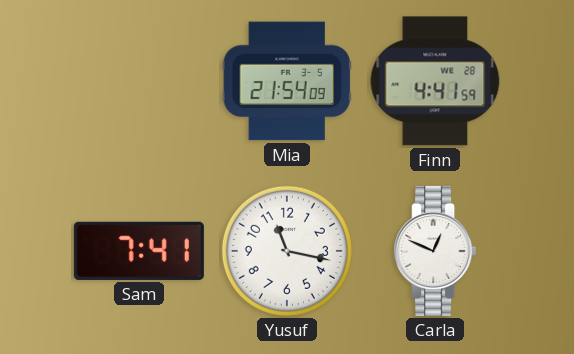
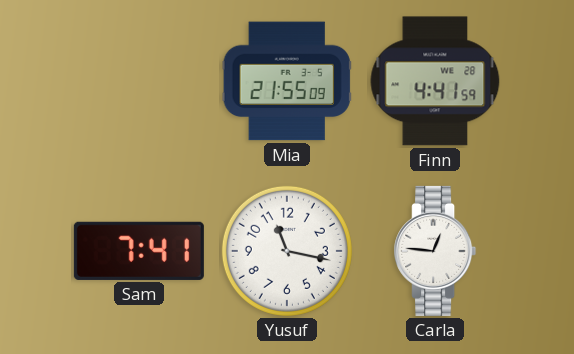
Mia: 21:54 -> 21:55 (287, 81)
Carla: 12:49 -> 12:46 (435, 251)
